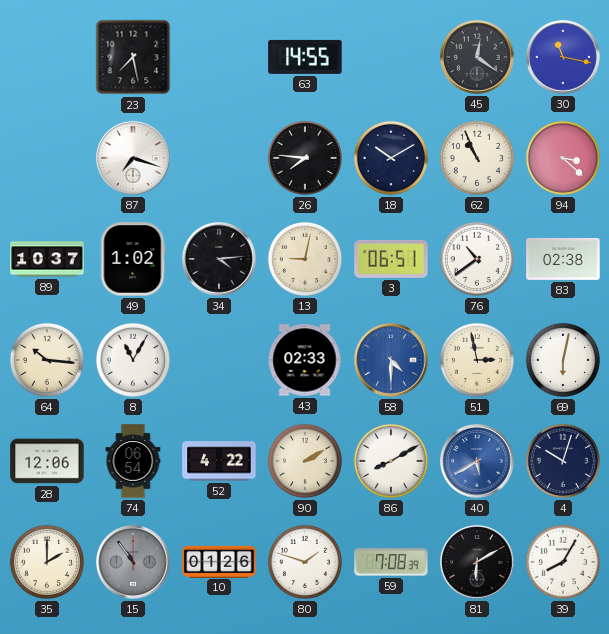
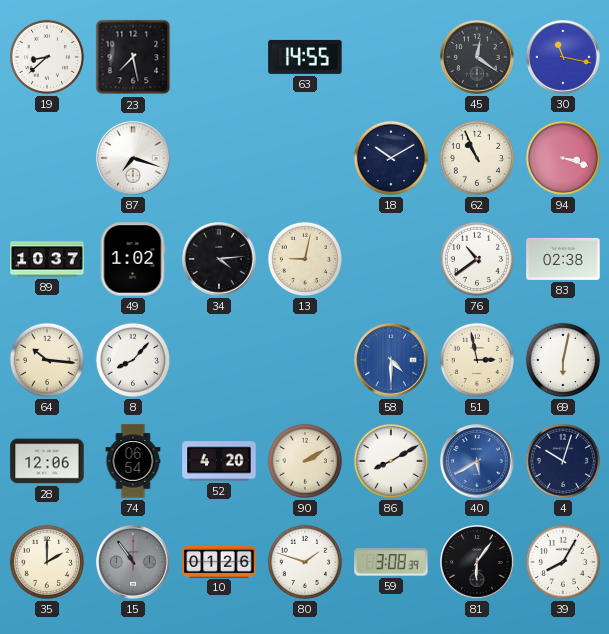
19: none -> 8:38 (47, 57)
26: 7:46 -> none (305, 158)
94: 3:22 -> 3:18 (563, 158)
3: 06:51 -> none (391, 259)
8: 11:05 -> 8:07 (133, 360)
43: 02:33 -> none (305, 360)
52: 4:22 -> 4:20 (219, 461)
59: 7:08 -> 3:08 (391, 562)
81: 6:10 -> 6:06 (477, 562)
